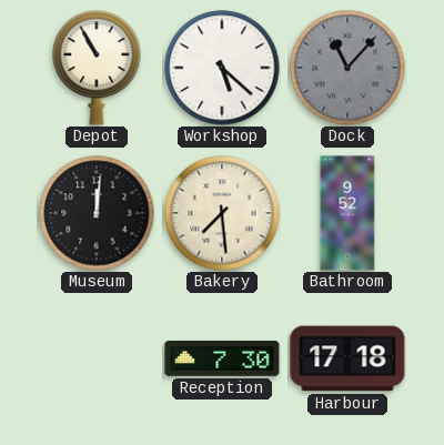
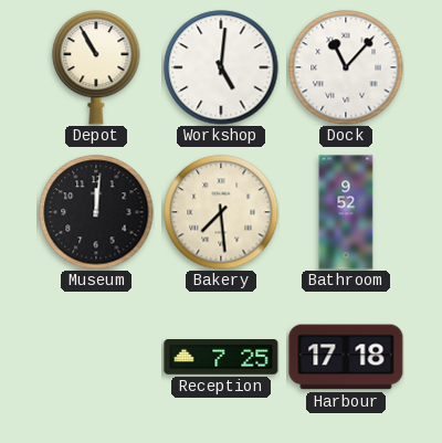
Workshop: 5:22 -> 5:01 (221, 67)
Dock dial: grey -> white (346, 67)
Reception: 7:30 -> 7:25 (221, 357)
